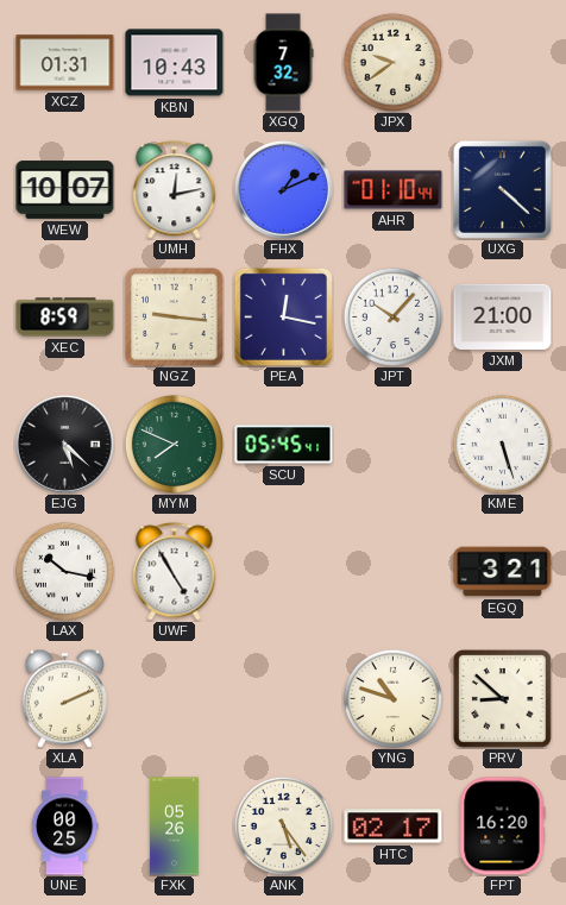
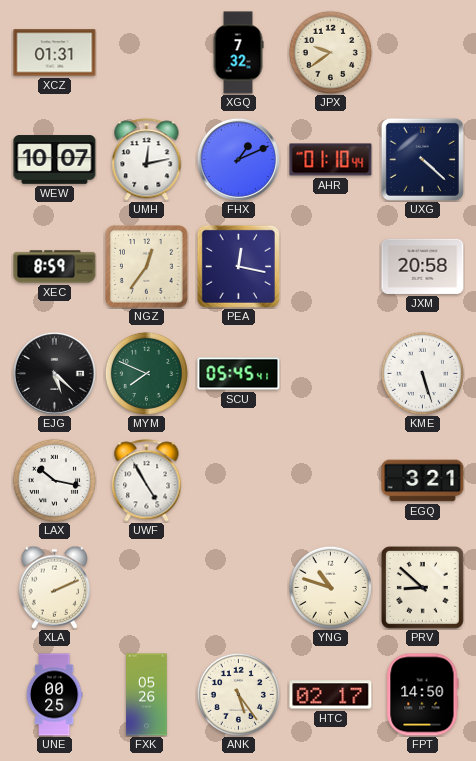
KBN: 10:43 -> none (175, 63)
NGZ: 9:16 -> 12:36 (147, 267)
JPT: 10:07 -> none (392, 316)
JXM: 21:00 -> 20:58 (423, 266)
FPT: 16:20 -> 14:50 (423, 695)
